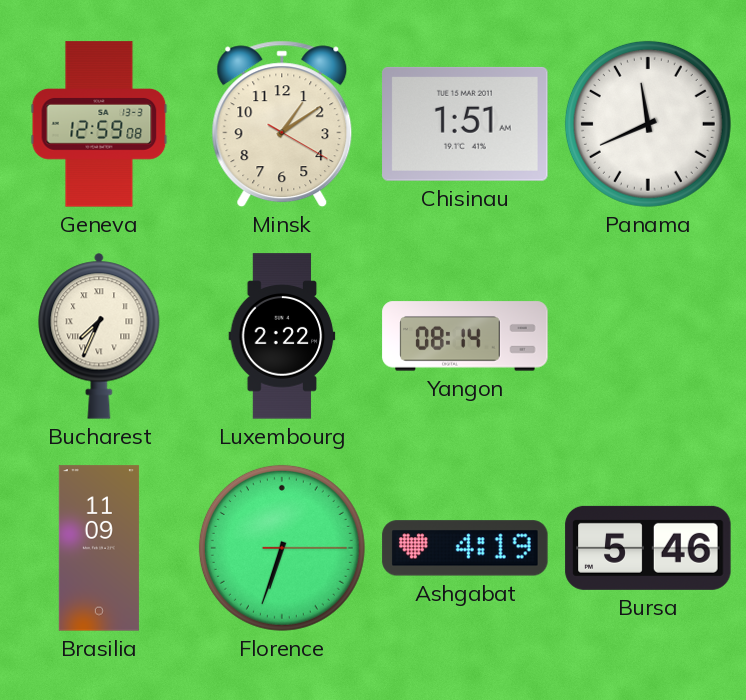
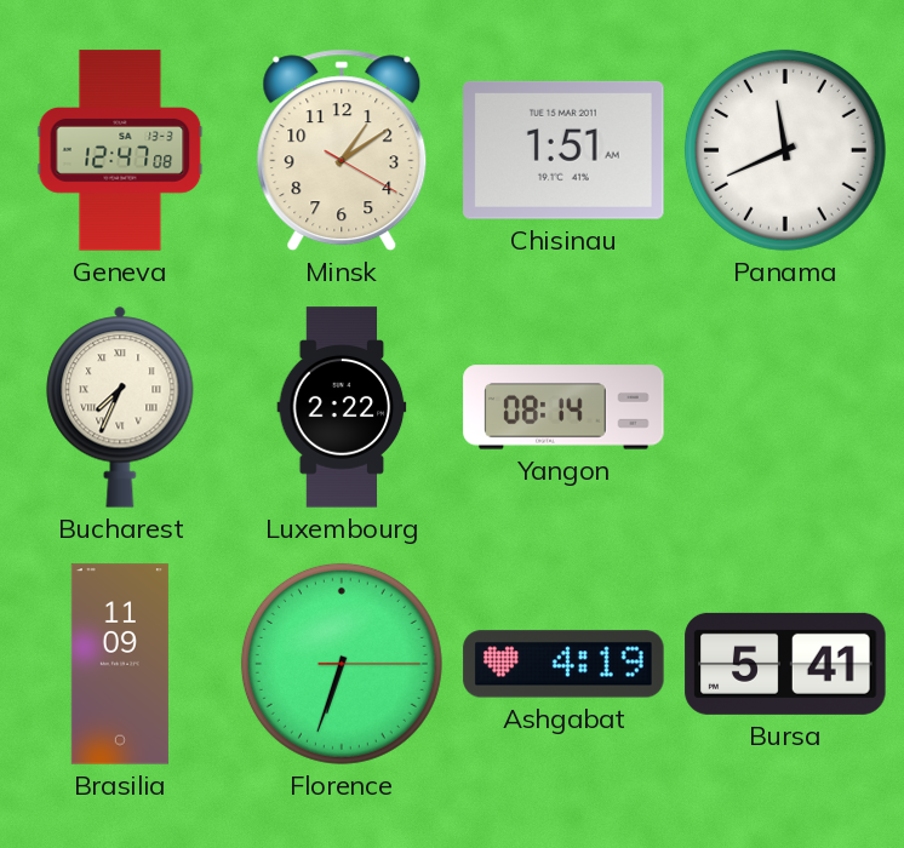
Geneva: 12:59 -> 12:47 (120, 150)
Bursa: 5:46 -> 5:41 (785, 664)
